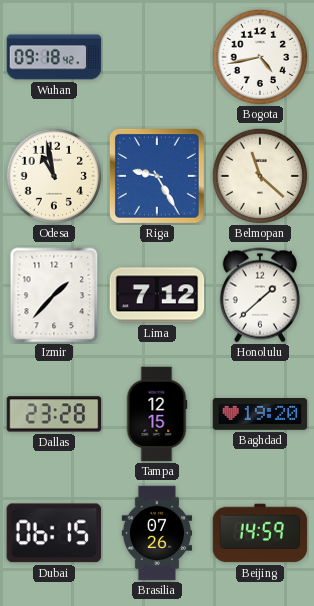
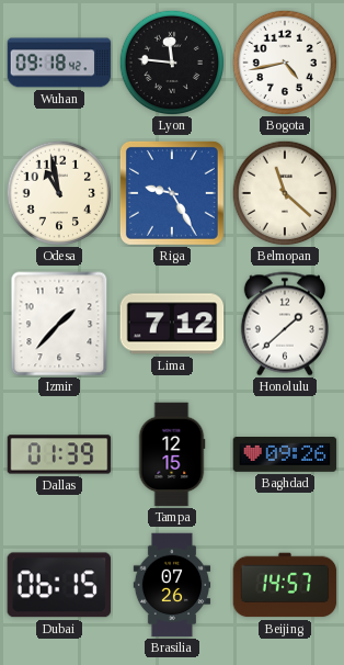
Lyon: none -> 11:46 (171, 61)
Dallas: 23:28 -> 01:39 (59, 454)
Baghdad: 19:20 -> 09:26 (285, 455)
Beijing: 14:59 -> 14:57 (285, 585)
